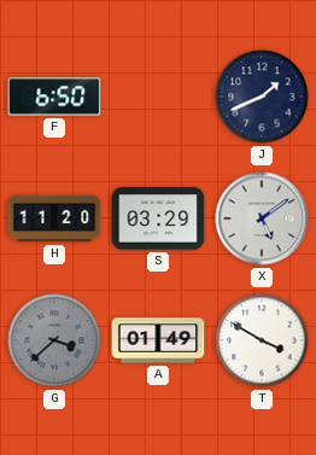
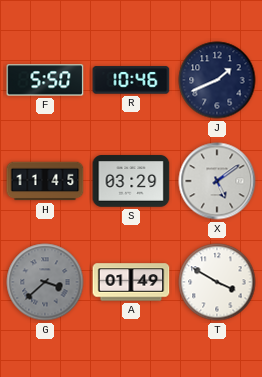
F: 6:50 -> 5:50 (45, 80)
R: none -> 10:46 (131, 80)
H: 11:20 -> 11:45 (45, 181)
